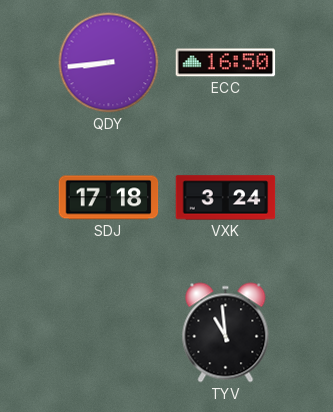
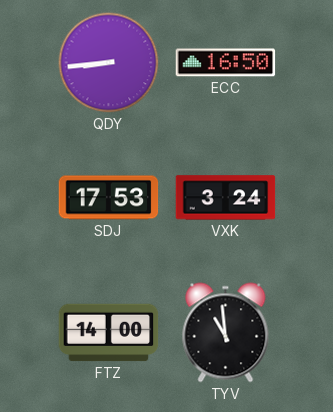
SDJ: 17:18 -> 17:53 (109, 198)
FTZ: none -> 14:00 (109, 333)
